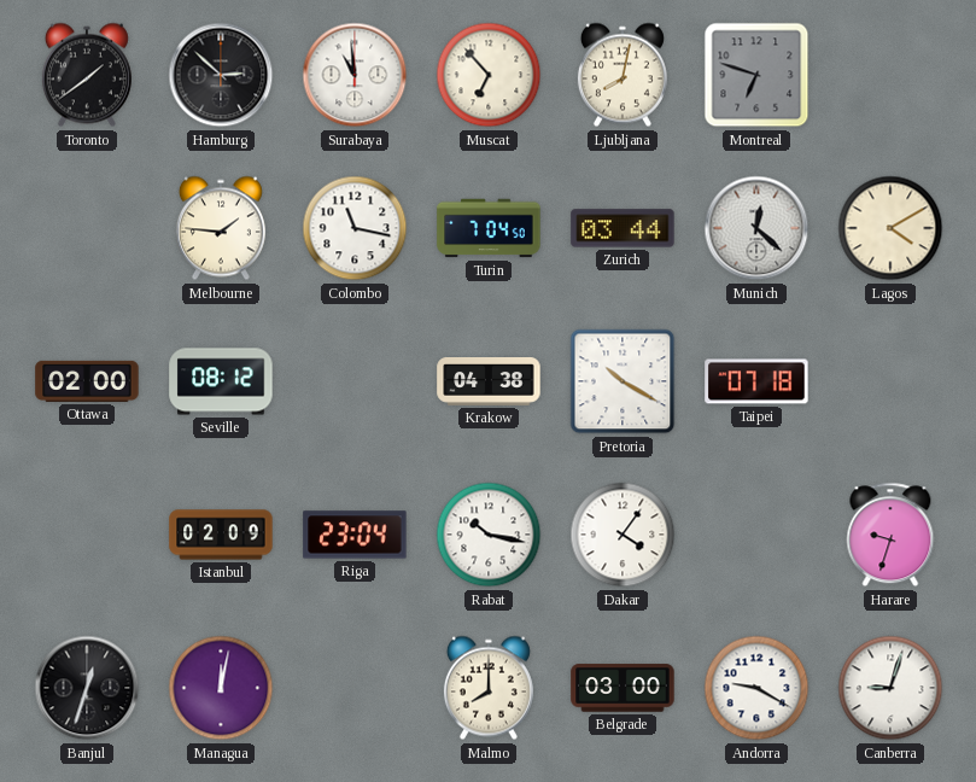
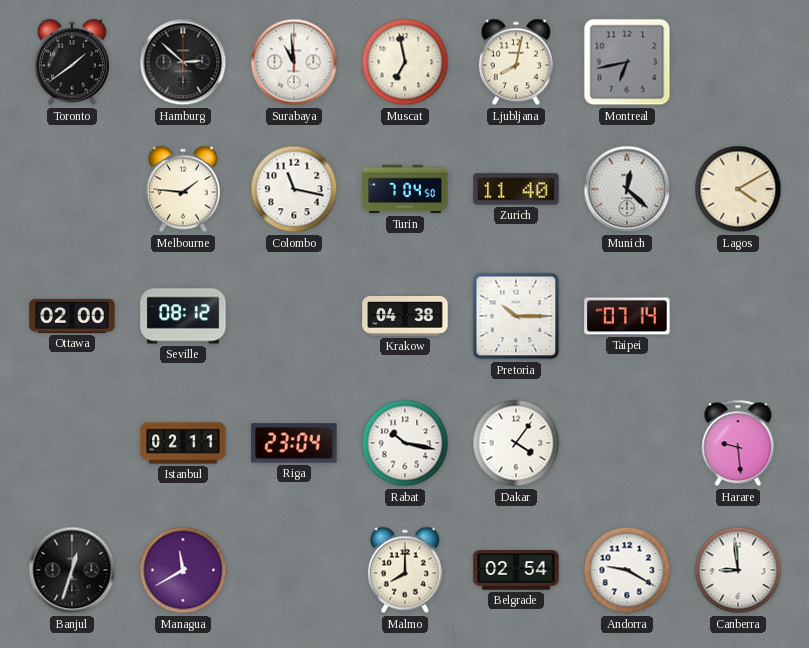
Muscat: 6:53 -> 6:58 (405, 62)
Montreal: 6:48 -> 6:43 (627, 62)
Zurich: 03:44 -> 11:40 (516, 189)
Pretoria: 10:20 -> 10:15 (516, 316)
Taipei: 07:18 -> 07:14 (627, 316)
Istanbul: 02:09 -> 02:11 (183, 443)
Harare: 9:33 -> 9:29 (738, 443)
Managua: 12:02 -> 11:40 (183, 570)
Belgrade: 03:00 -> 02:54 (516, 570)
Canberra: 9:03 -> 8:59 (738, 570)
